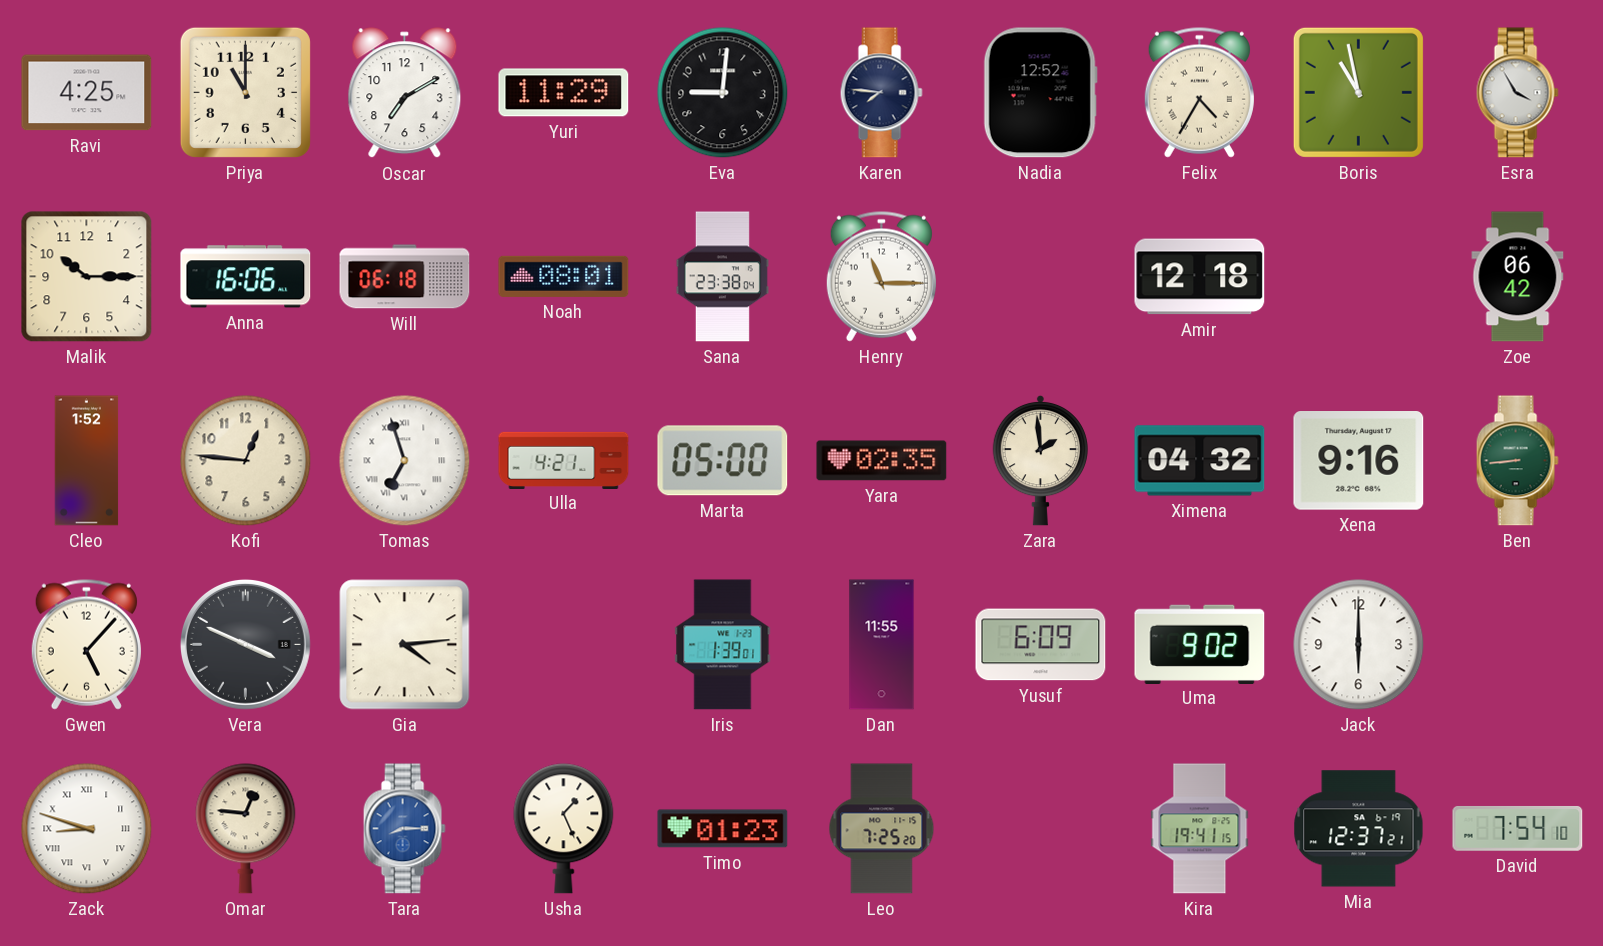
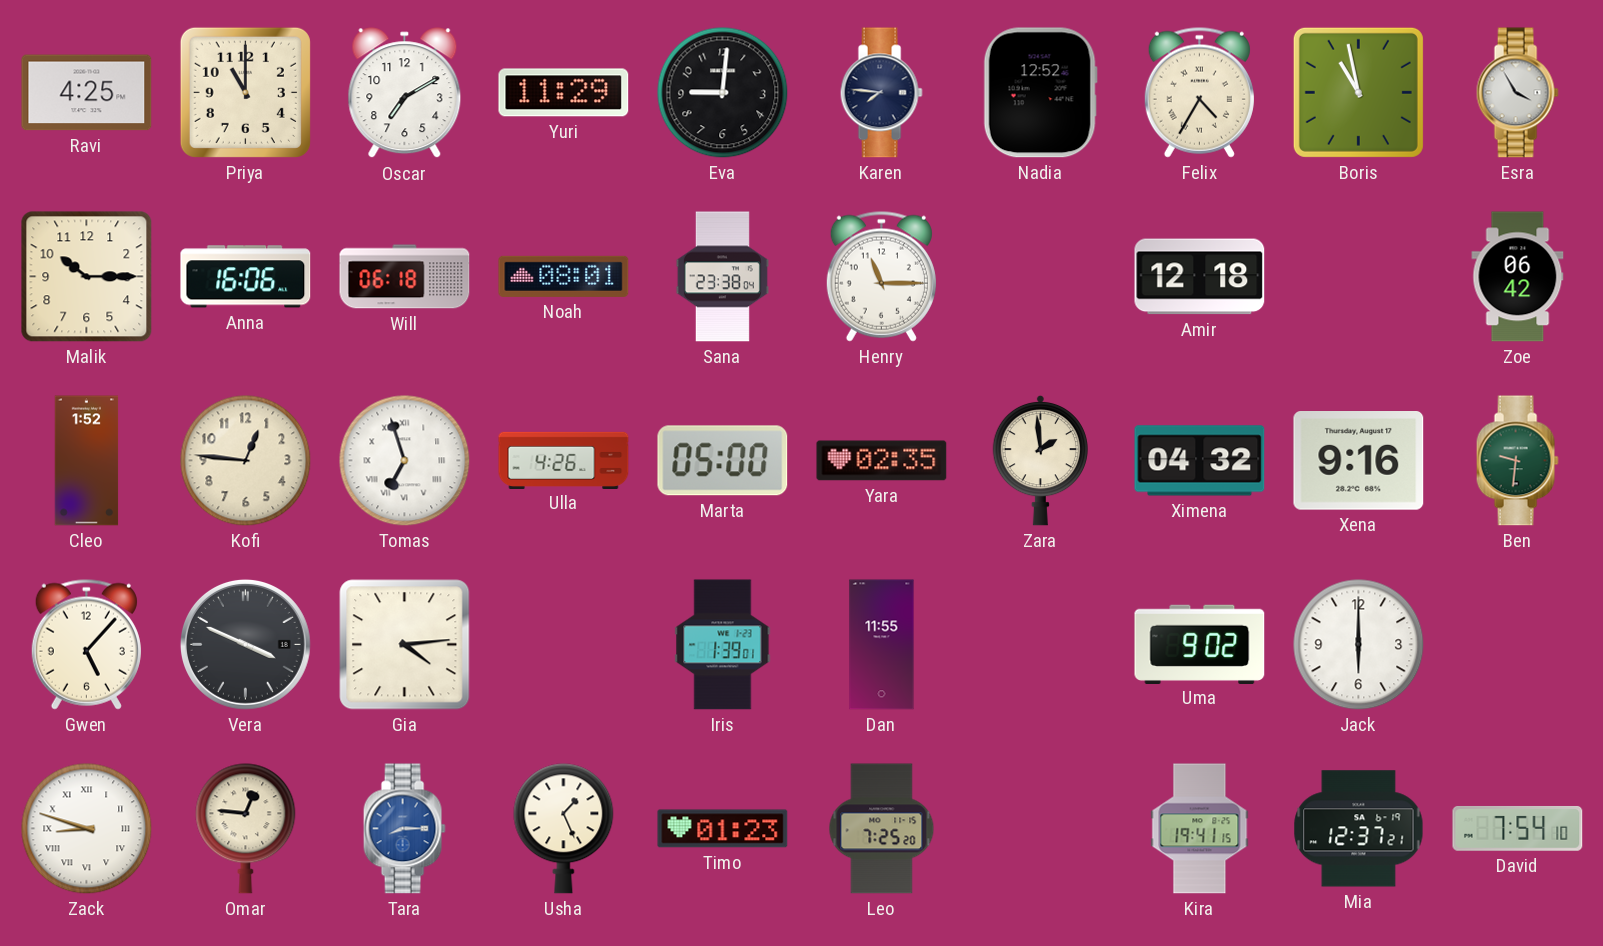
Ulla: 4:21 -> 4:26 (564, 460)
Ben: 8:44 -> 9:31 (1517, 461)
Yusuf: 6:09 -> none (1041, 645)
